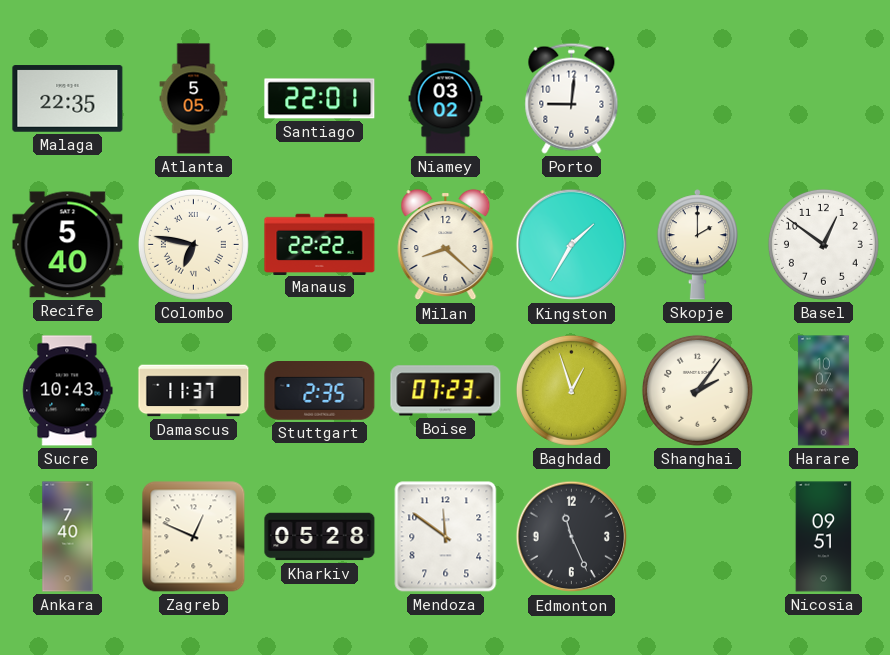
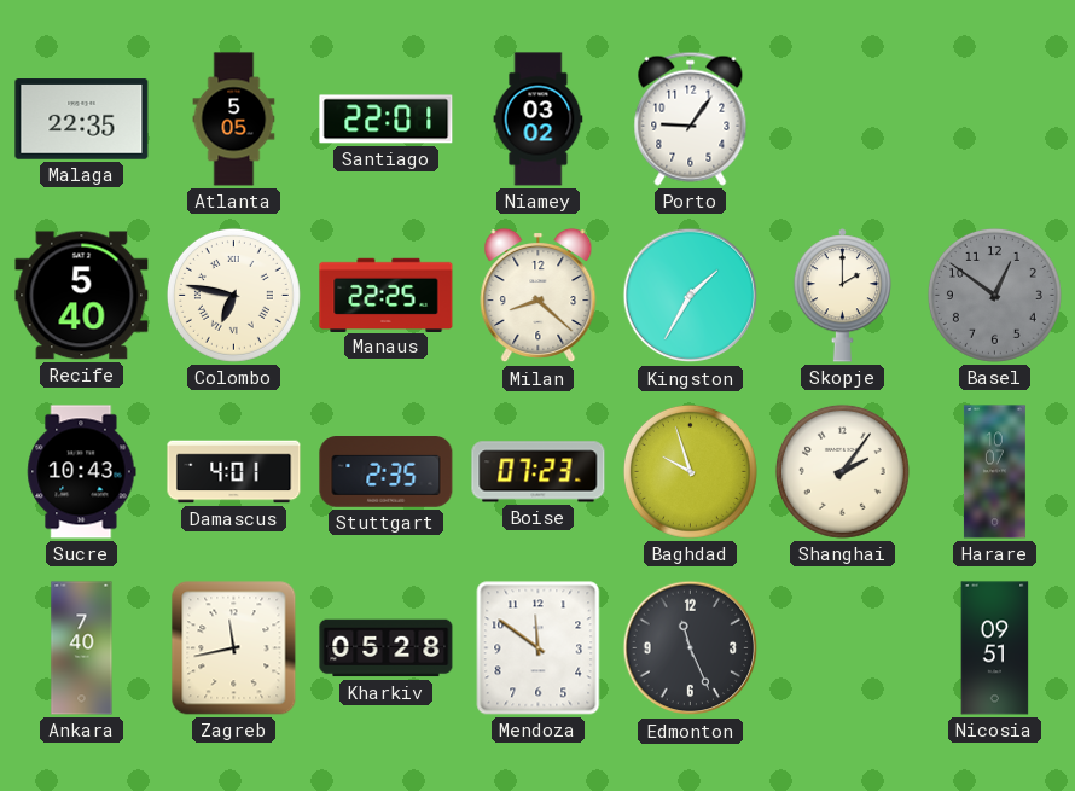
Porto: 9:01 -> 9:06 (691, 118)
Manaus: 22:22 -> 22:25 (387, 295)
Basel dial: white -> grey (994, 295)
Damascus: 11:37 -> 4:01 (234, 472)
Baghdad: 12:57 -> 9:57 (690, 471)
Zagreb: 12:49 -> 11:43 (234, 648)
